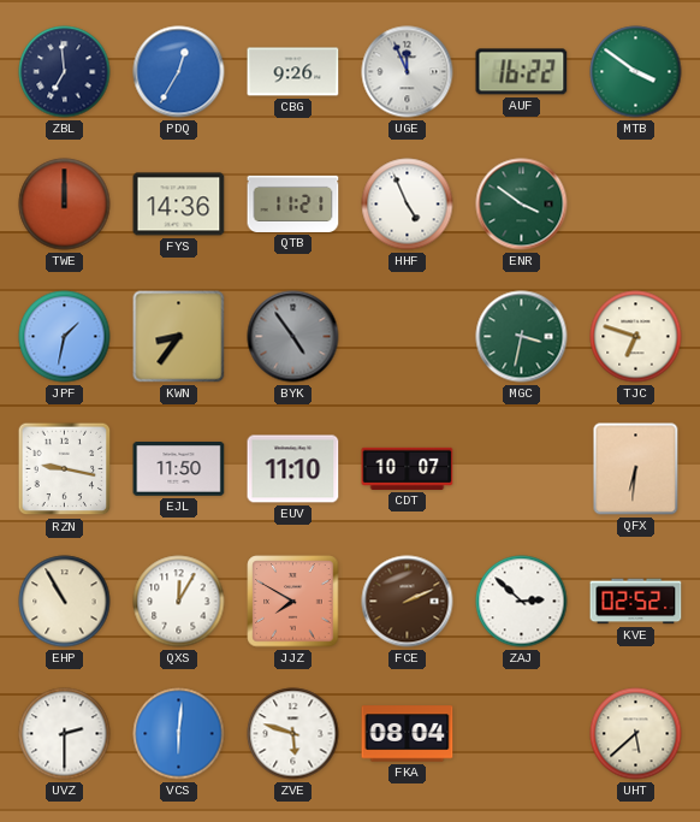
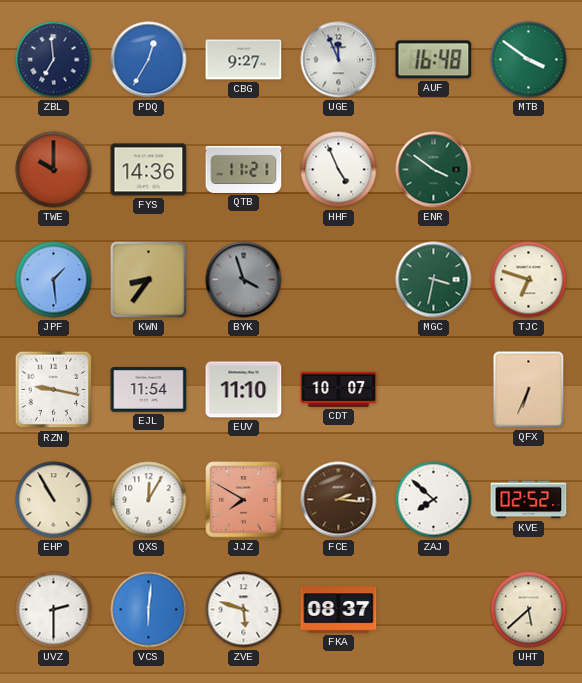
CBG: 9:26 -> 9:27 (244, 60)
AUF: 16:22 -> 16:48 (434, 60)
TWE: 12:00 -> 10:00 (54, 170)
JPF: 1:32 -> 1:29 (54, 280)
BYK: 4:54 -> 3:57 (244, 280)
EJL: 11:50 -> 11:54 (149, 390)
QFX: 6:31 -> 6:34 (529, 390)
FCE: 2:11 -> 2:16 (339, 500)
ZAJ: 2:52 -> 7:52 (434, 500)
FKA: 08:04 -> 08:37 (339, 610)
